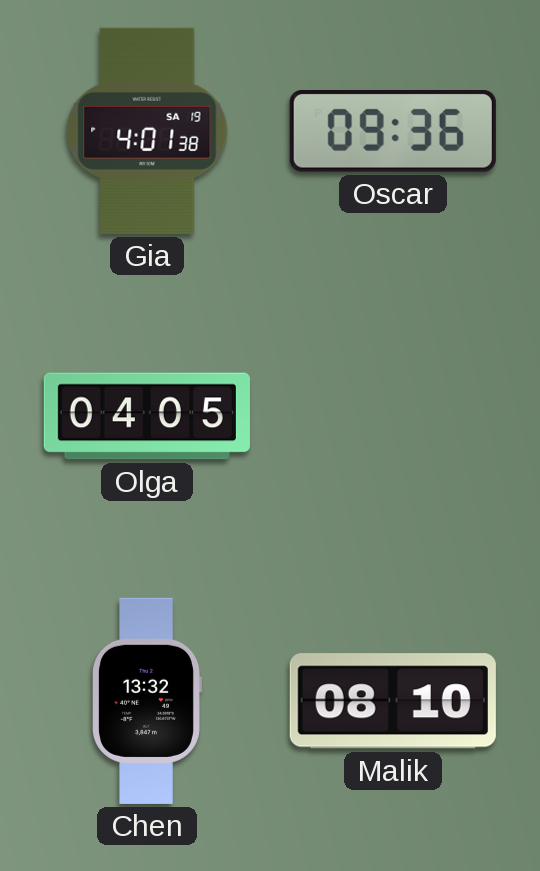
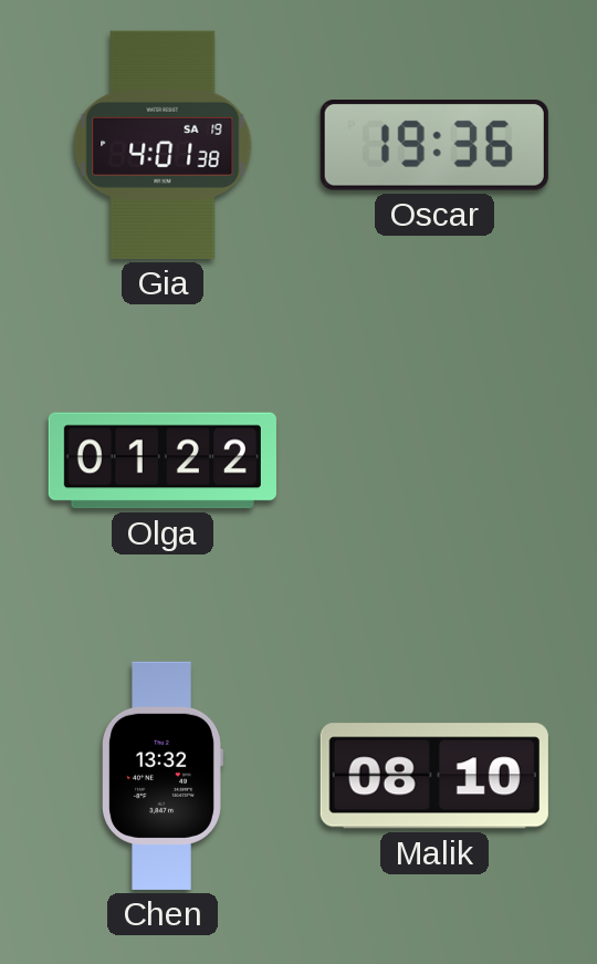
Oscar: 09:36 -> 19:36 (434, 146)
Olga: 04:05 -> 01:22 (163, 460)
